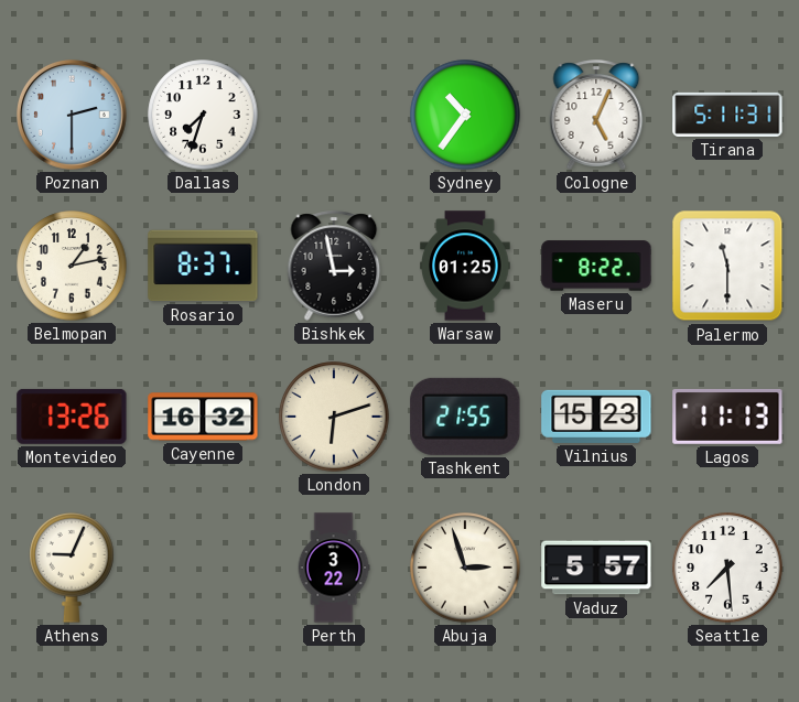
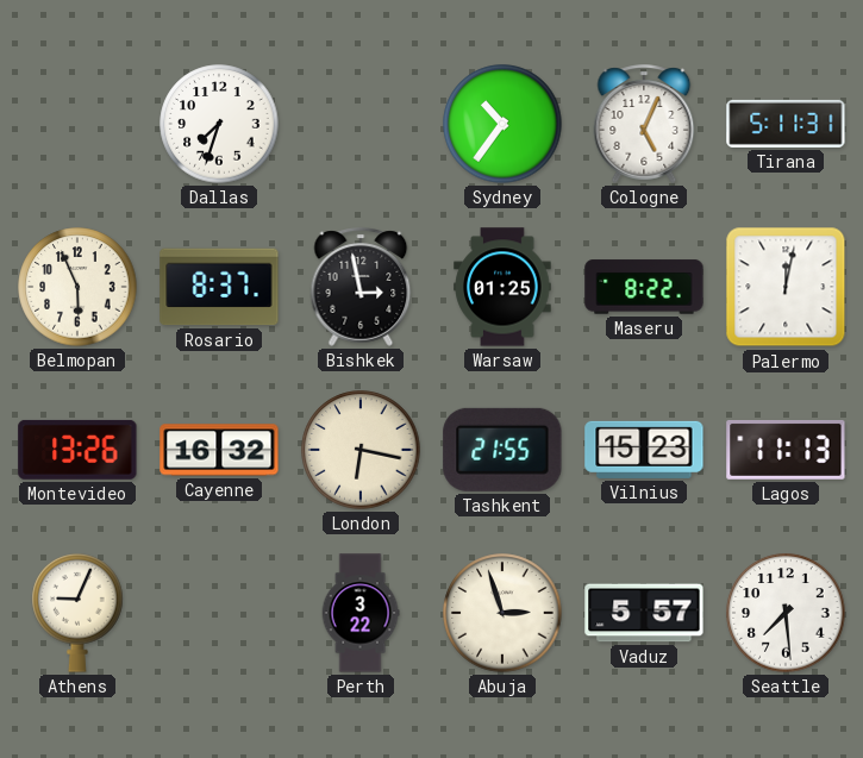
Poznan: 2:30 -> none (73, 116)
Belmopan: 1:13 -> 5:56 (77, 287)
Palermo: 11:30 -> 12:02 (786, 287)
London: 6:12 -> 6:17 (361, 450)
